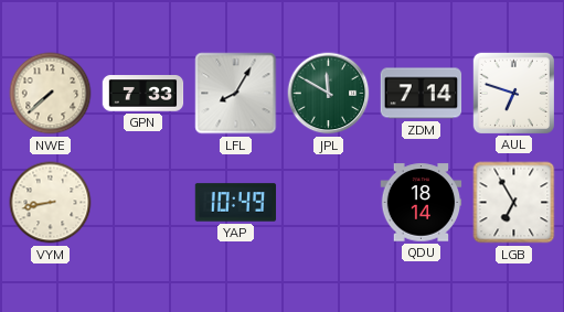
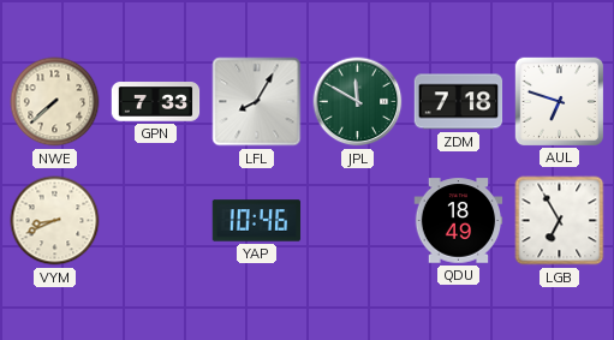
ZDM: 7:14 -> 7:18 (459, 102)
VYM: 8:43 -> 8:41 (55, 221)
YAP: 10:49 -> 10:46 (257, 221)
QDU: 18:14 -> 18:49 (459, 221)
